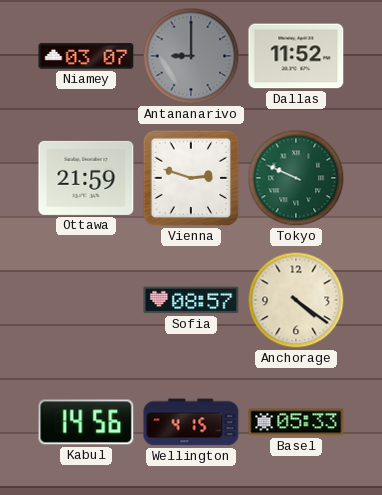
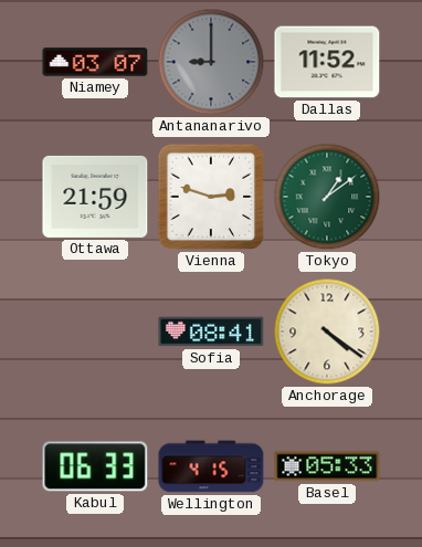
Tokyo: 9:49 -> 1:09 (327, 197)
Sofia: 08:57 -> 08:41 (211, 332)
Kabul: 14:56 -> 06:33 (95, 466)
